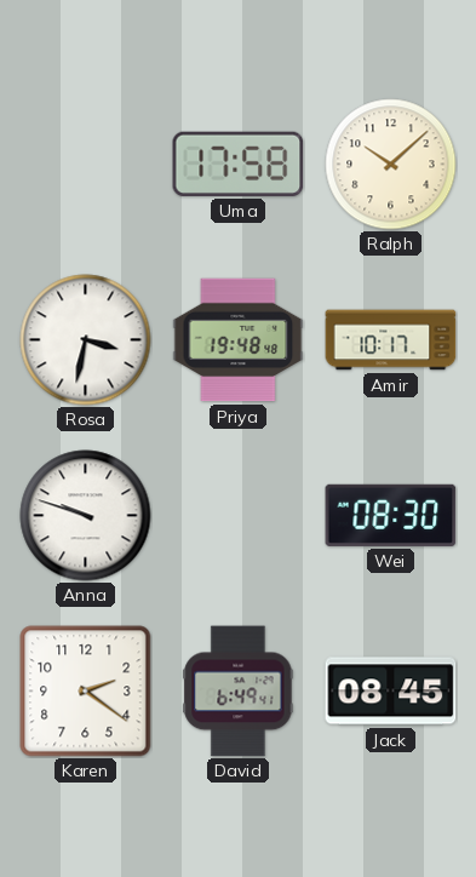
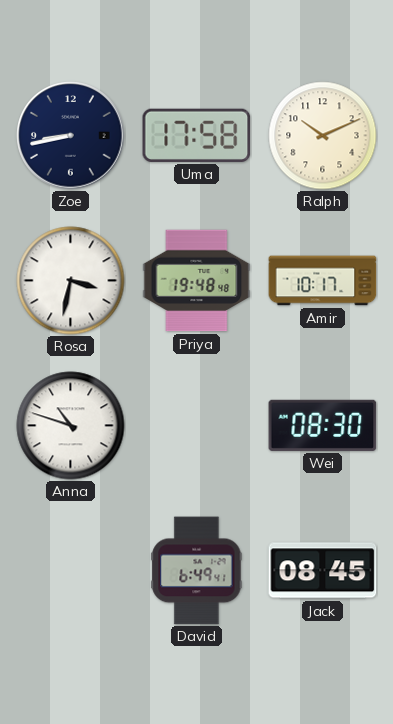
Zoe: none -> 8:43 (71, 136)
Ralph: 10:08 -> 10:11 (323, 136)
Anna: 9:48 -> 10:48 (71, 426)
Karen: 2:21 -> none (86, 692)
